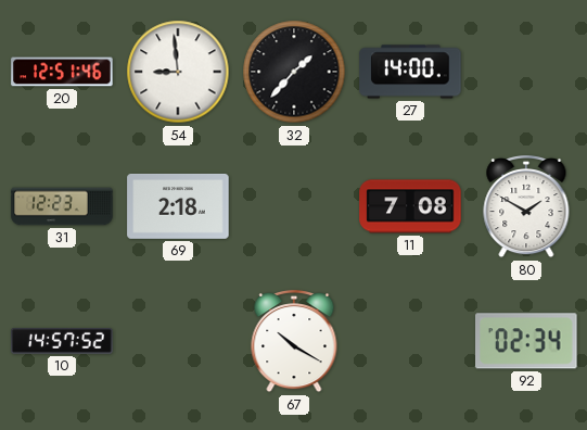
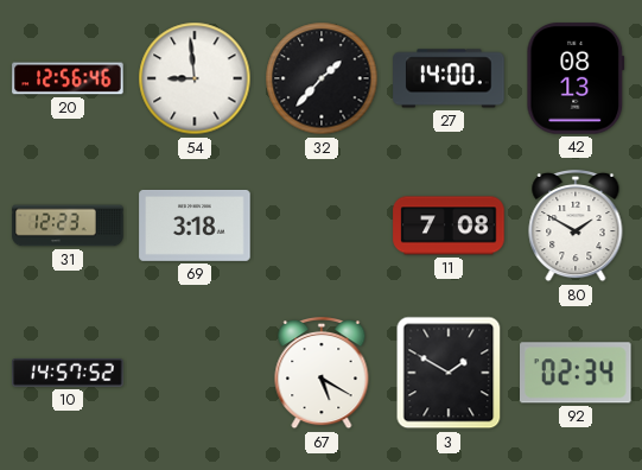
20: 12:51 -> 12:56 (68, 78)
42: none -> 08:13 (576, 78)
69: 2:18 -> 3:18 (195, 226)
67: 10:20 -> 5:20 (322, 373)
3: none -> 1:50 (449, 373)
